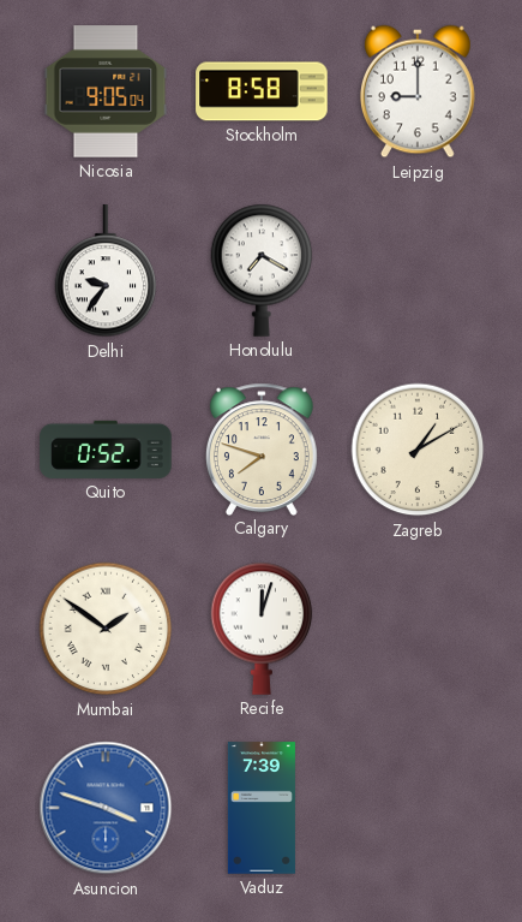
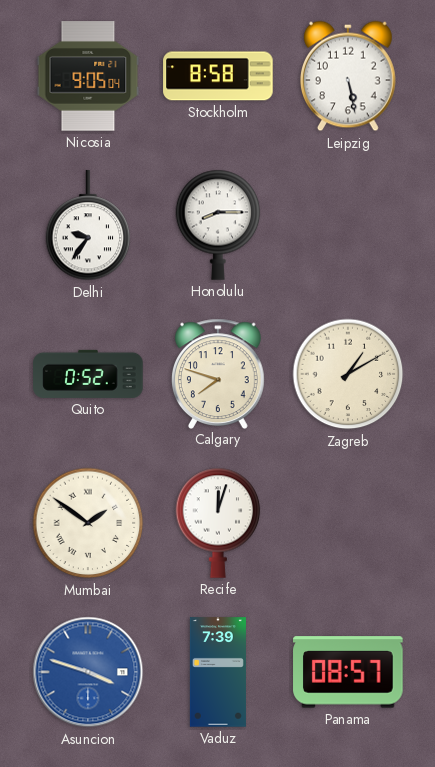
Leipzig: 9:00 -> 5:28 (349, 76)
Honolulu: 7:20 -> 8:15 (218, 225)
Panama: none -> 08:57 (348, 672)
